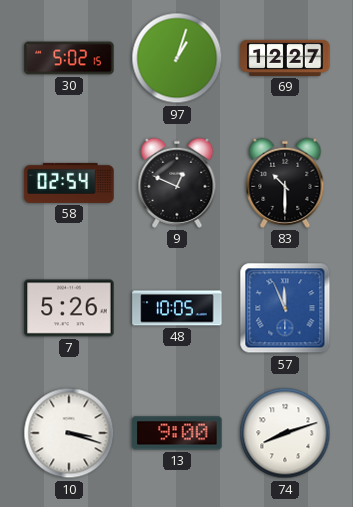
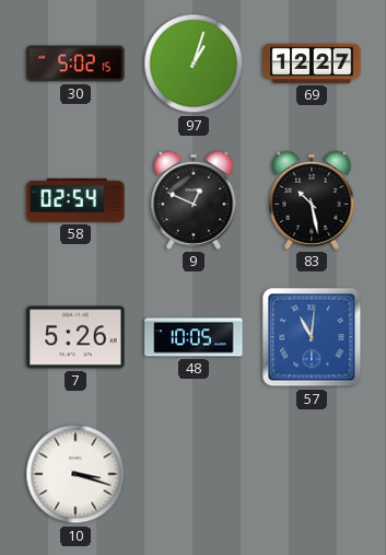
83: 10:30 -> 10:28 (312, 200)
57: 11:56 -> 11:01 (312, 337)
13: 9:00 -> none (177, 433)
74: 8:12 -> none (285, 433)
